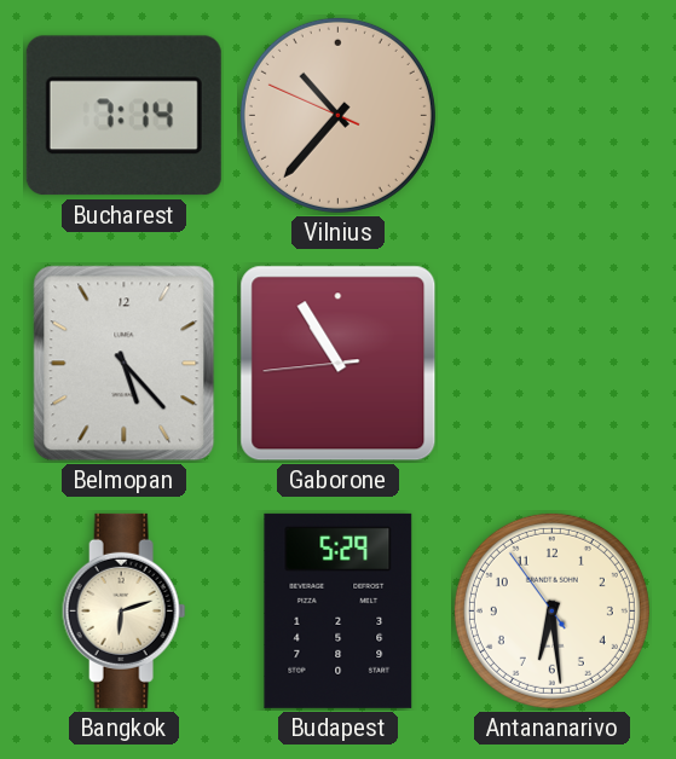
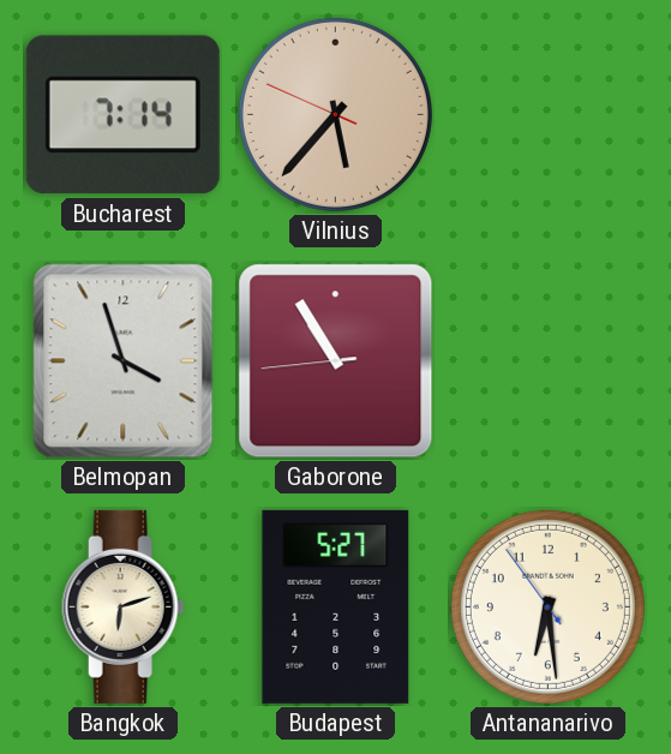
Vilnius: 10:36 -> 5:36 (335, 114)
Belmopan: 5:23 -> 3:57 (124, 361)
Budapest: 5:29 -> 5:27 (336, 606)
